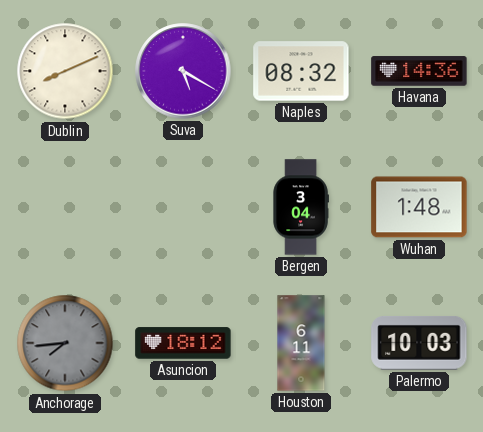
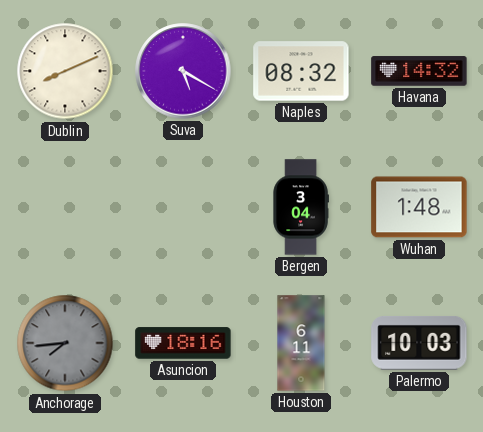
Havana: 14:36 -> 14:32 (419, 71)
Asuncion: 18:12 -> 18:16 (183, 343)
